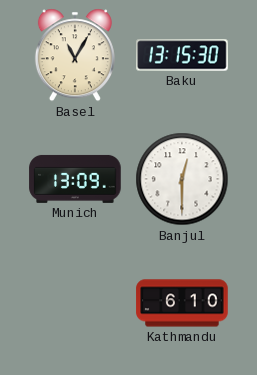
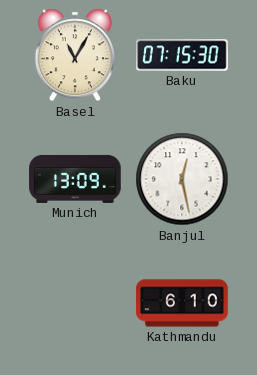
Baku: 13:15 -> 07:15 (182, 55)
Banjul: 12:30 -> 12:28 (182, 179)
